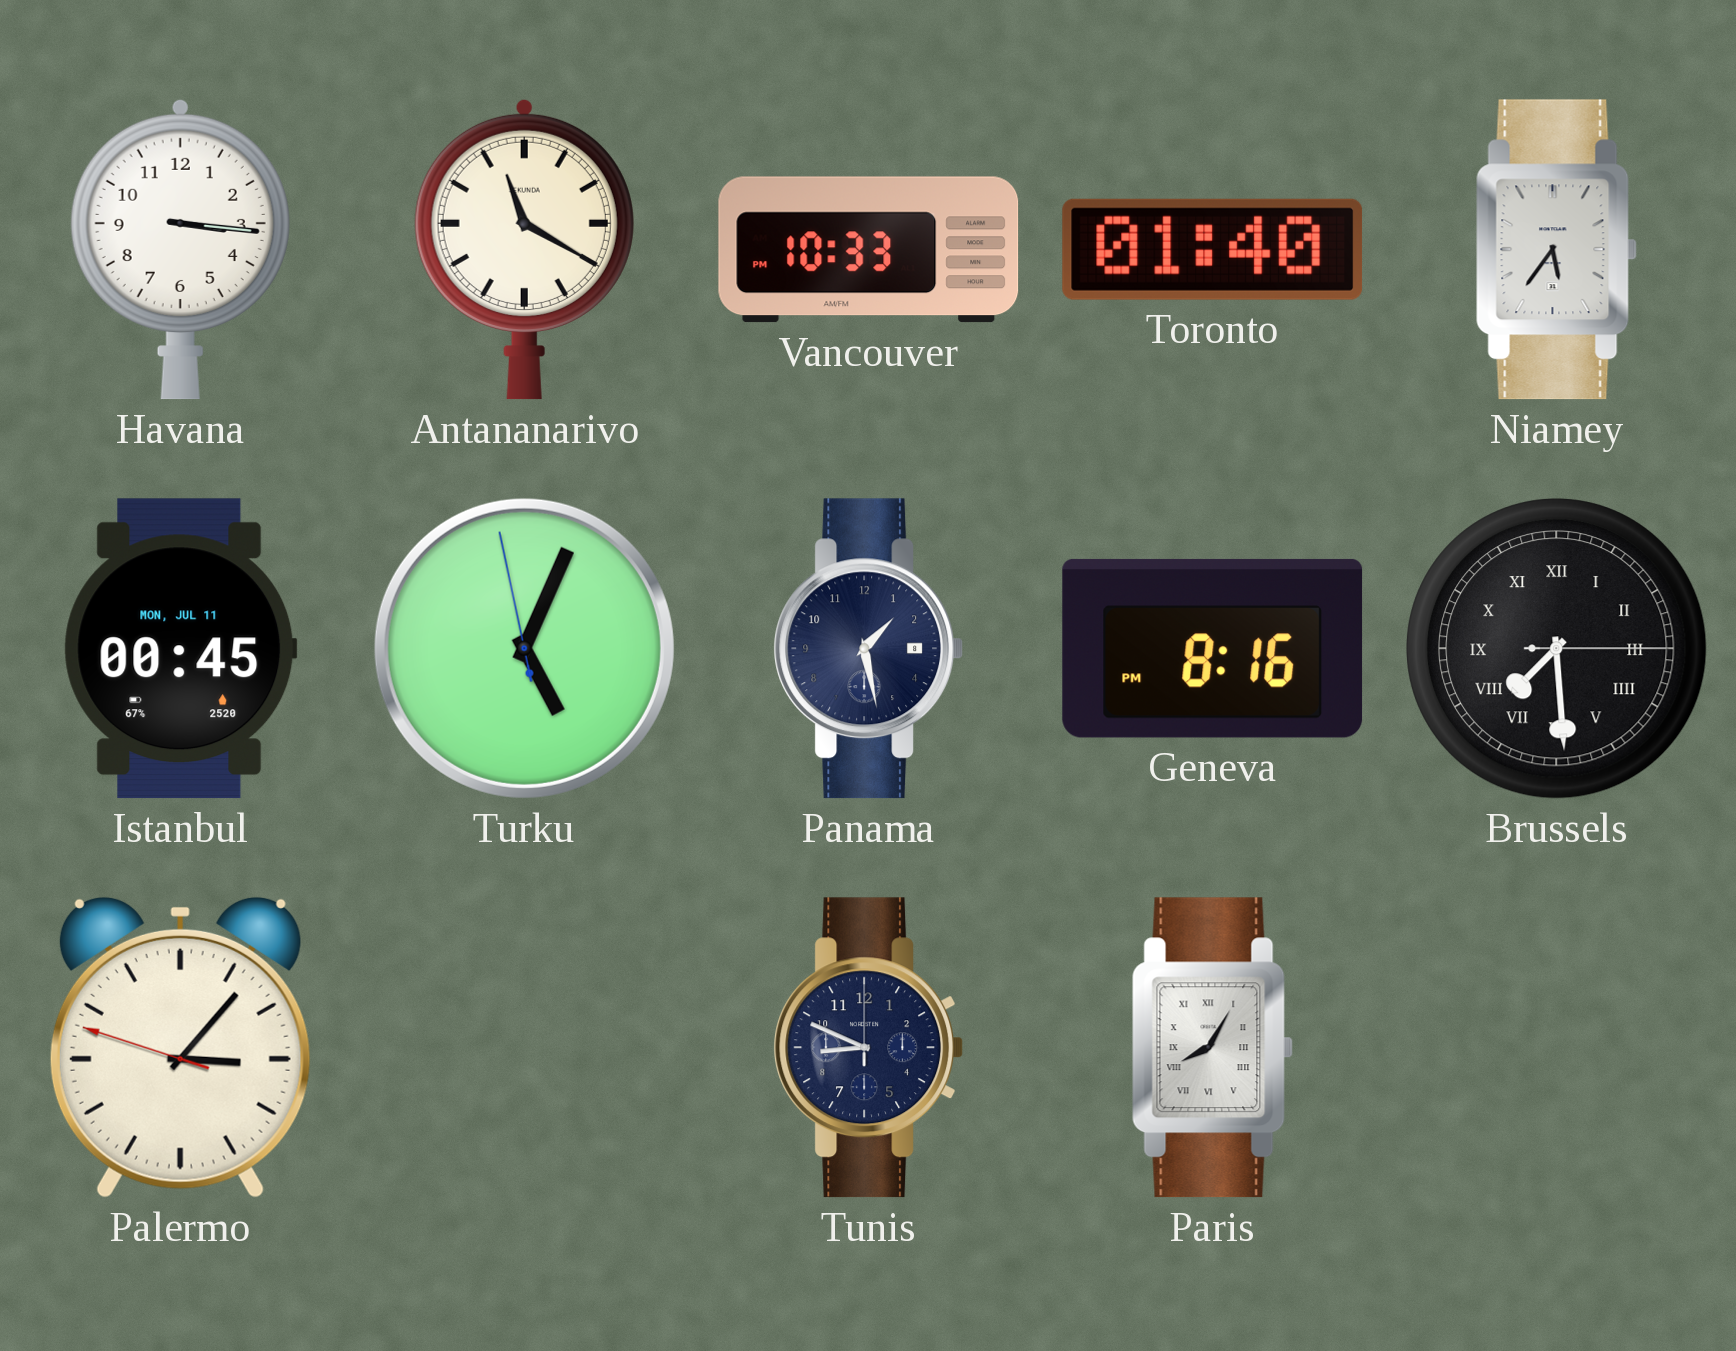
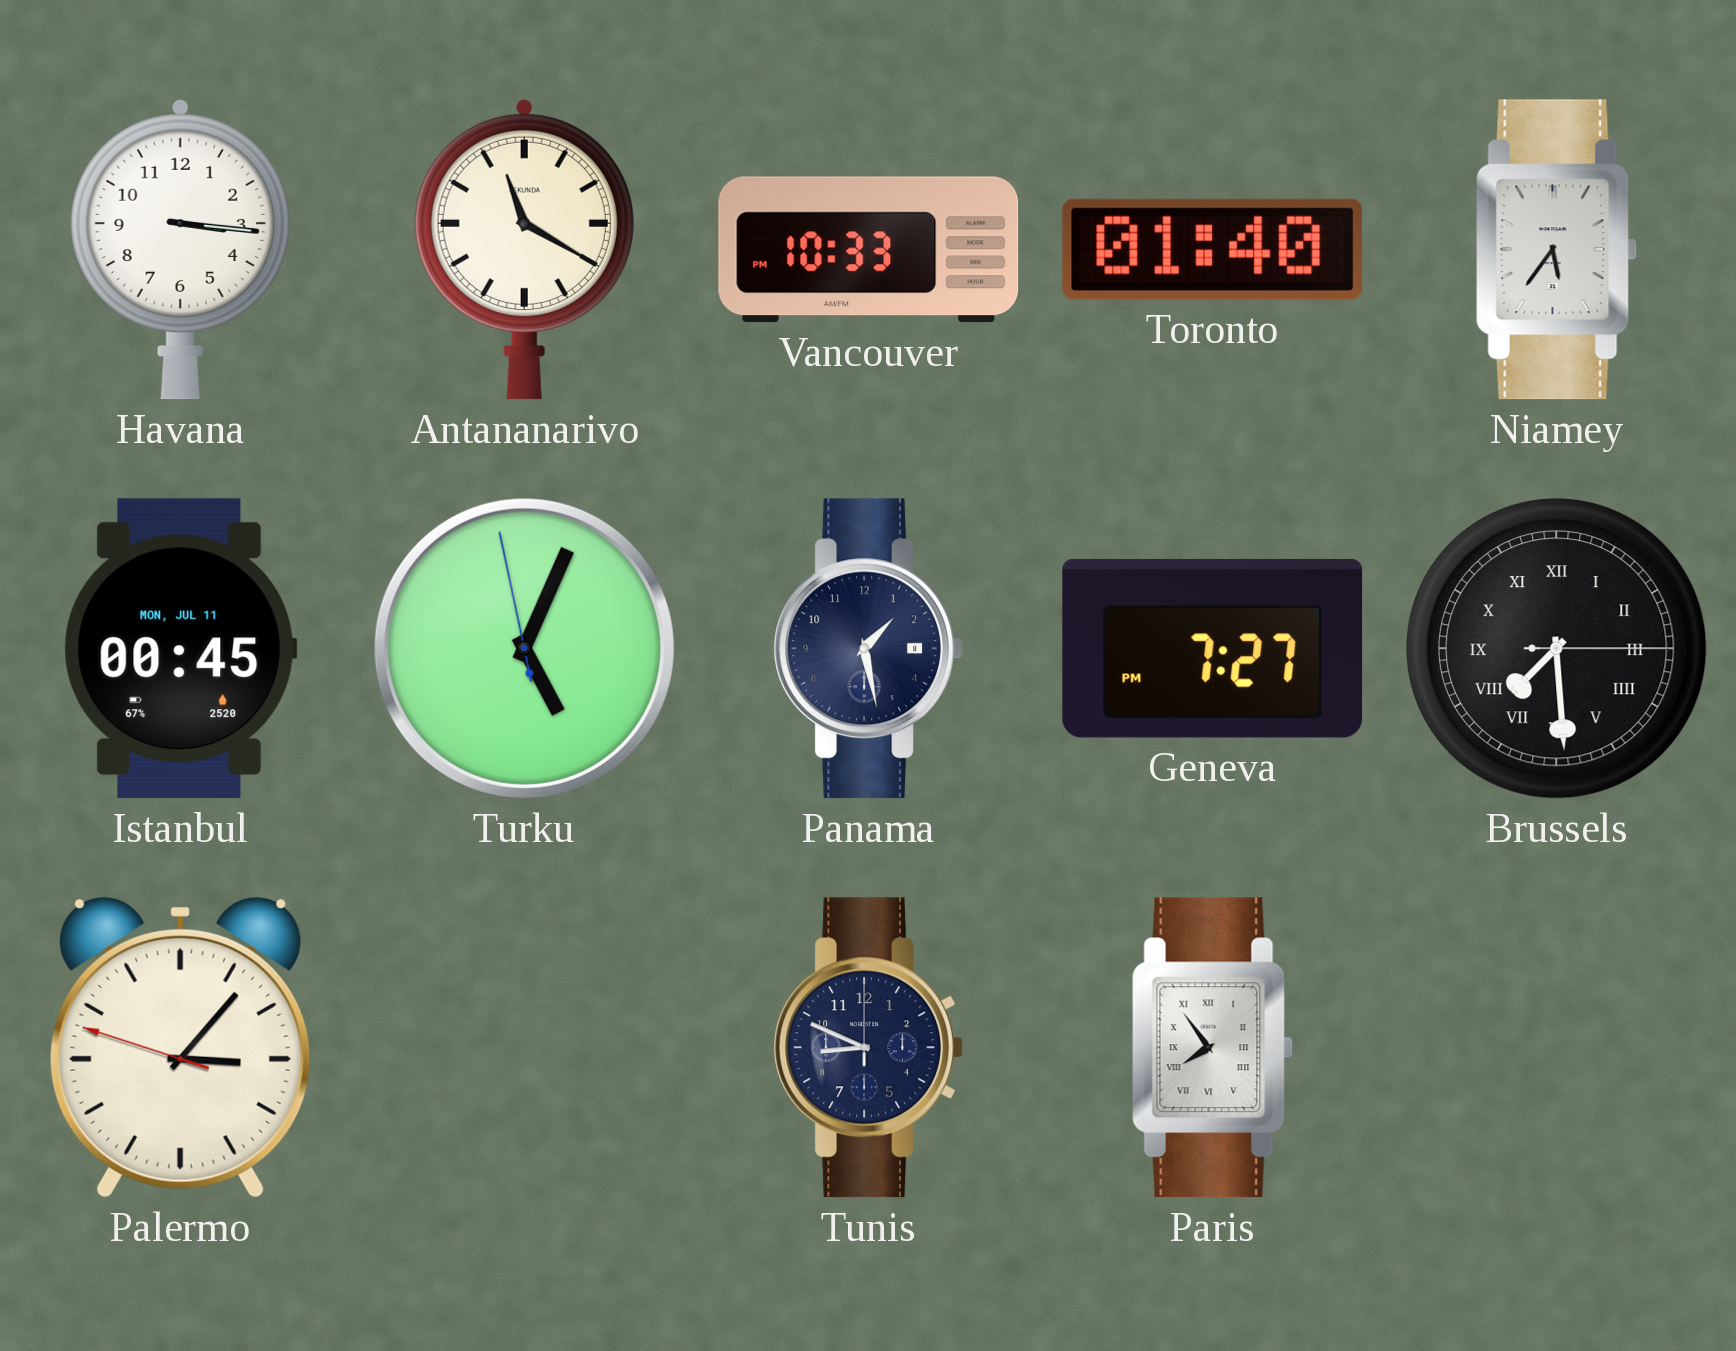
Geneva: 8:16 -> 7:27 (1213, 648)
Paris: 8:05 -> 7:54 (1212, 1048)
